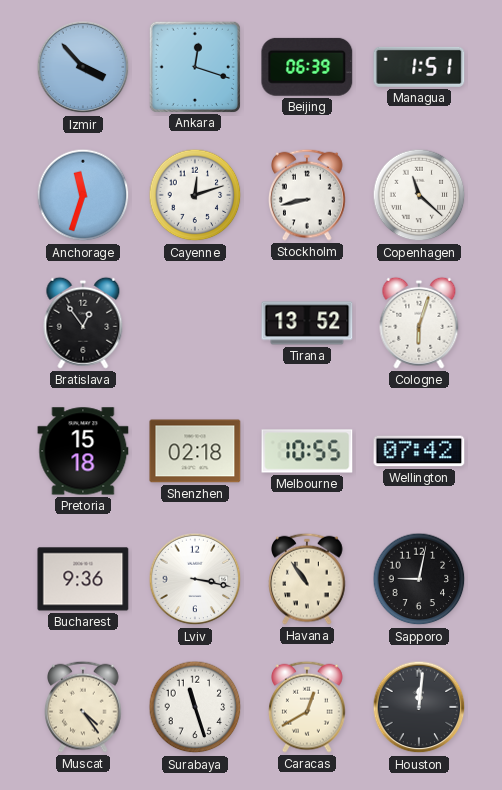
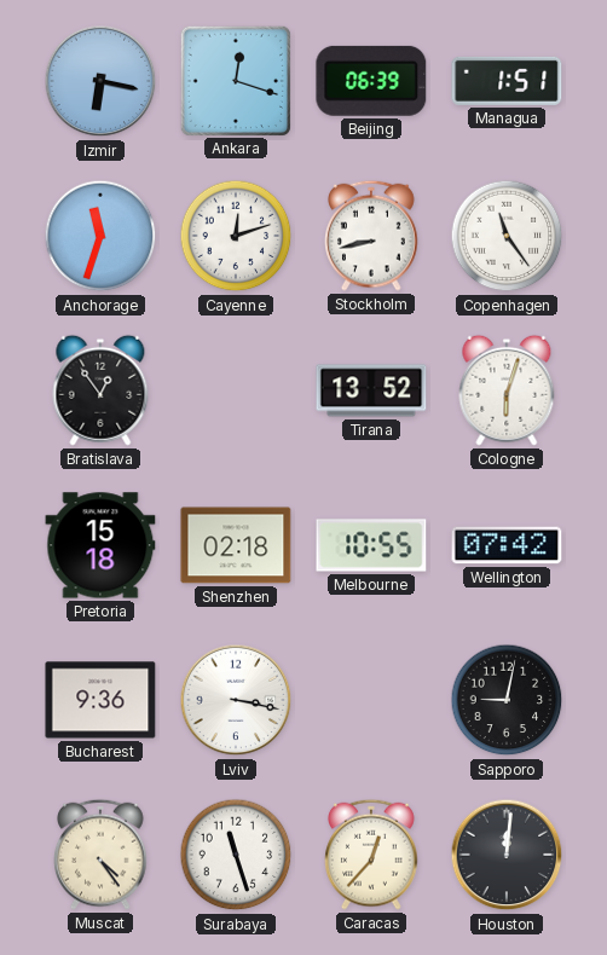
Izmir: 3:53 -> 6:17 (100, 81)
Copenhagen: 11:22 -> 11:24 (507, 236)
Havana: 10:54 -> none (308, 579)
Caracas: 12:40 -> 12:37 (372, 855)
